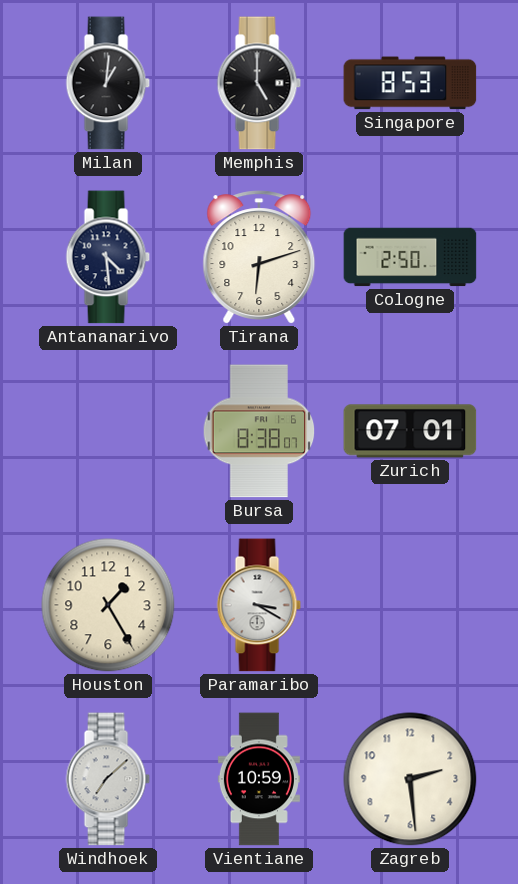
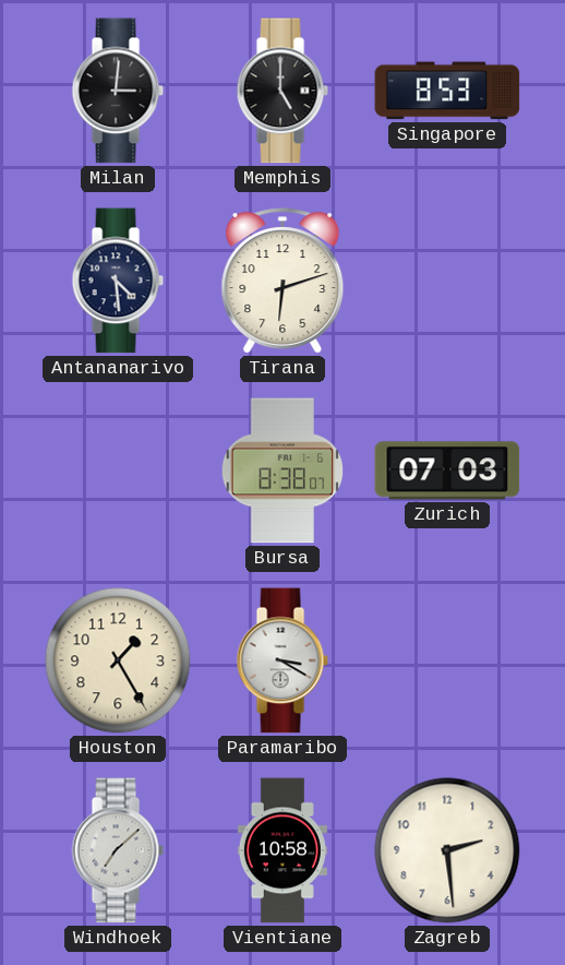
Milan: 1:01 -> 3:01 (118, 91)
Cologne: 2:50 -> none (410, 257)
Zurich: 07:01 -> 07:03 (447, 470)
Vientiane: 10:59 -> 10:58 (282, 850)
